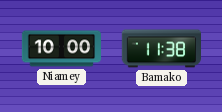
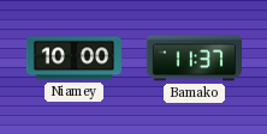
Bamako: 11:38 -> 11:37 (194, 59)
